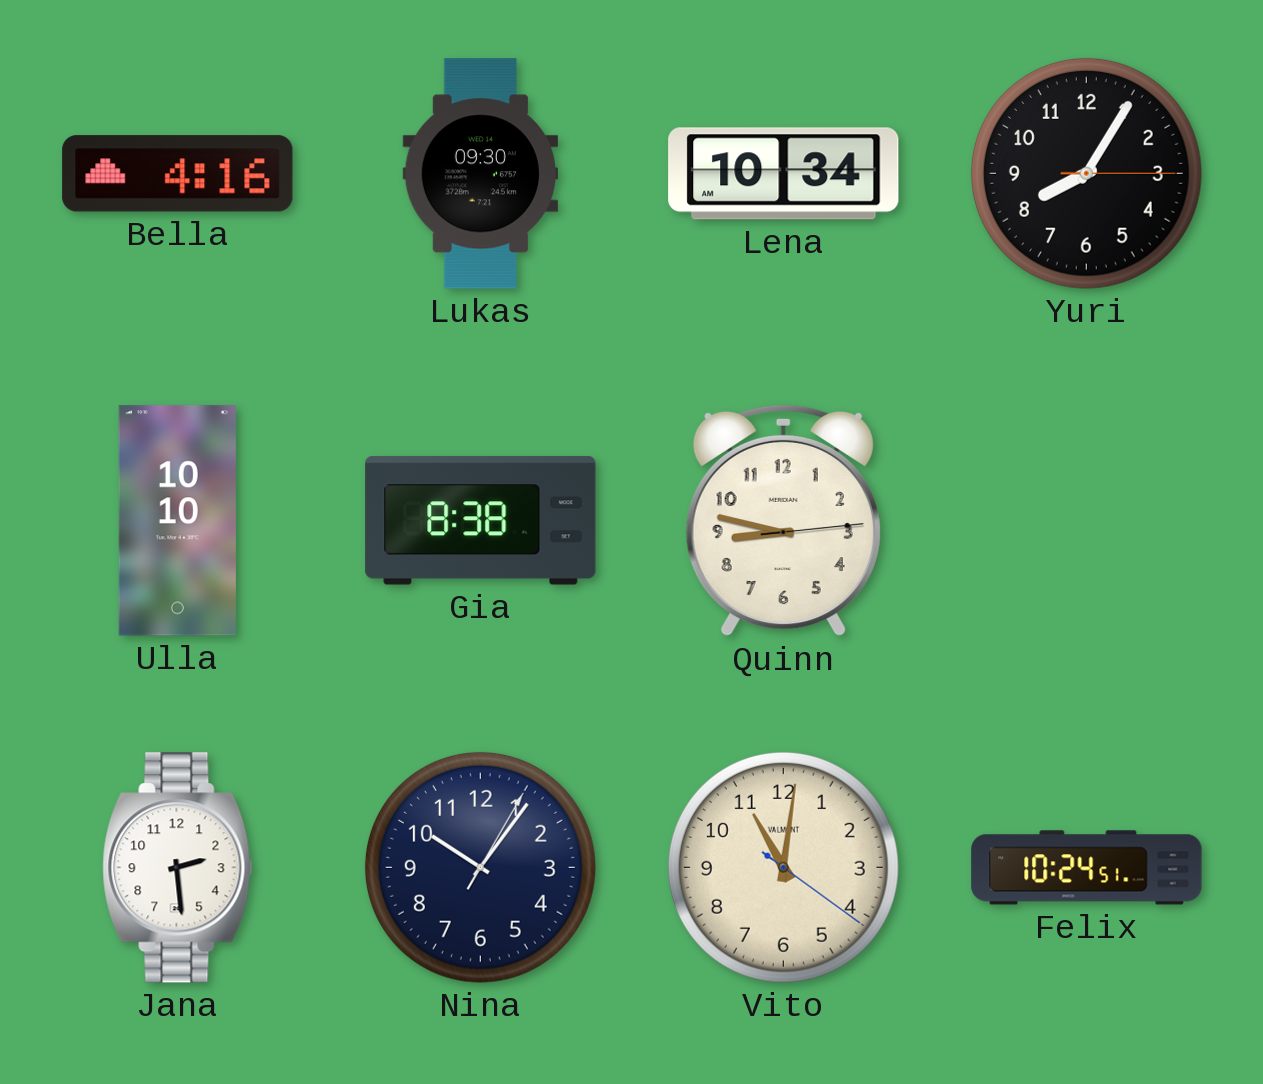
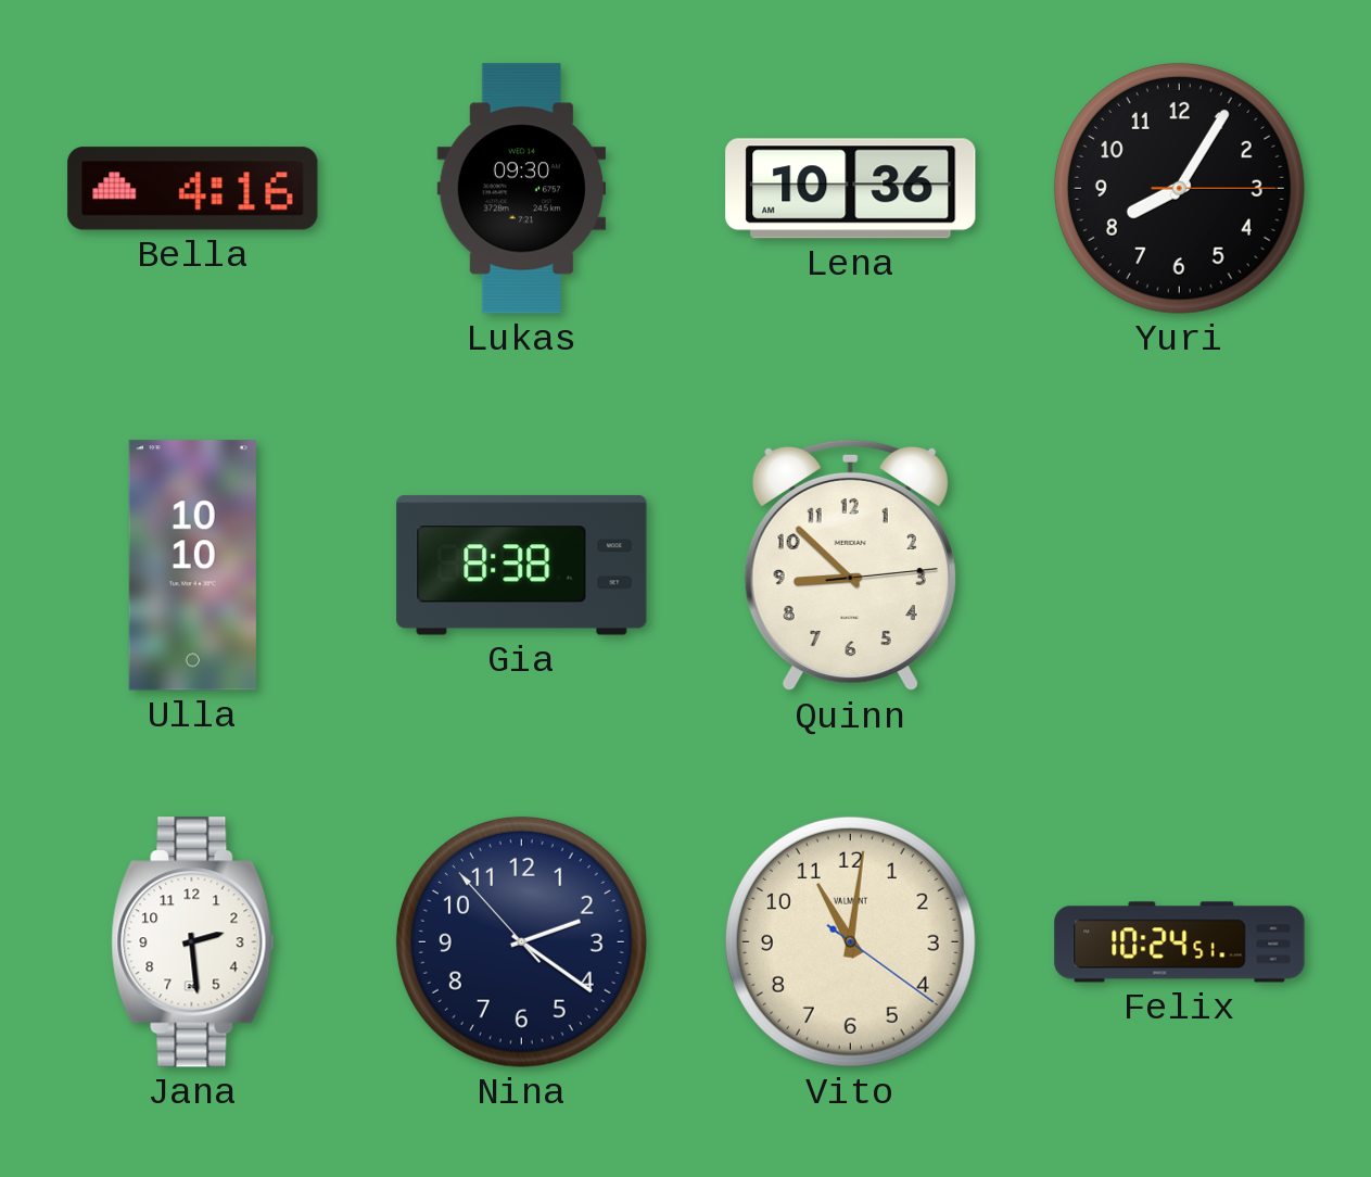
Lena: 10:34 -> 10:36 (851, 189)
Quinn: 8:47 -> 8:52 (850, 566)
Nina: 10:06 -> 2:20 (521, 941)
